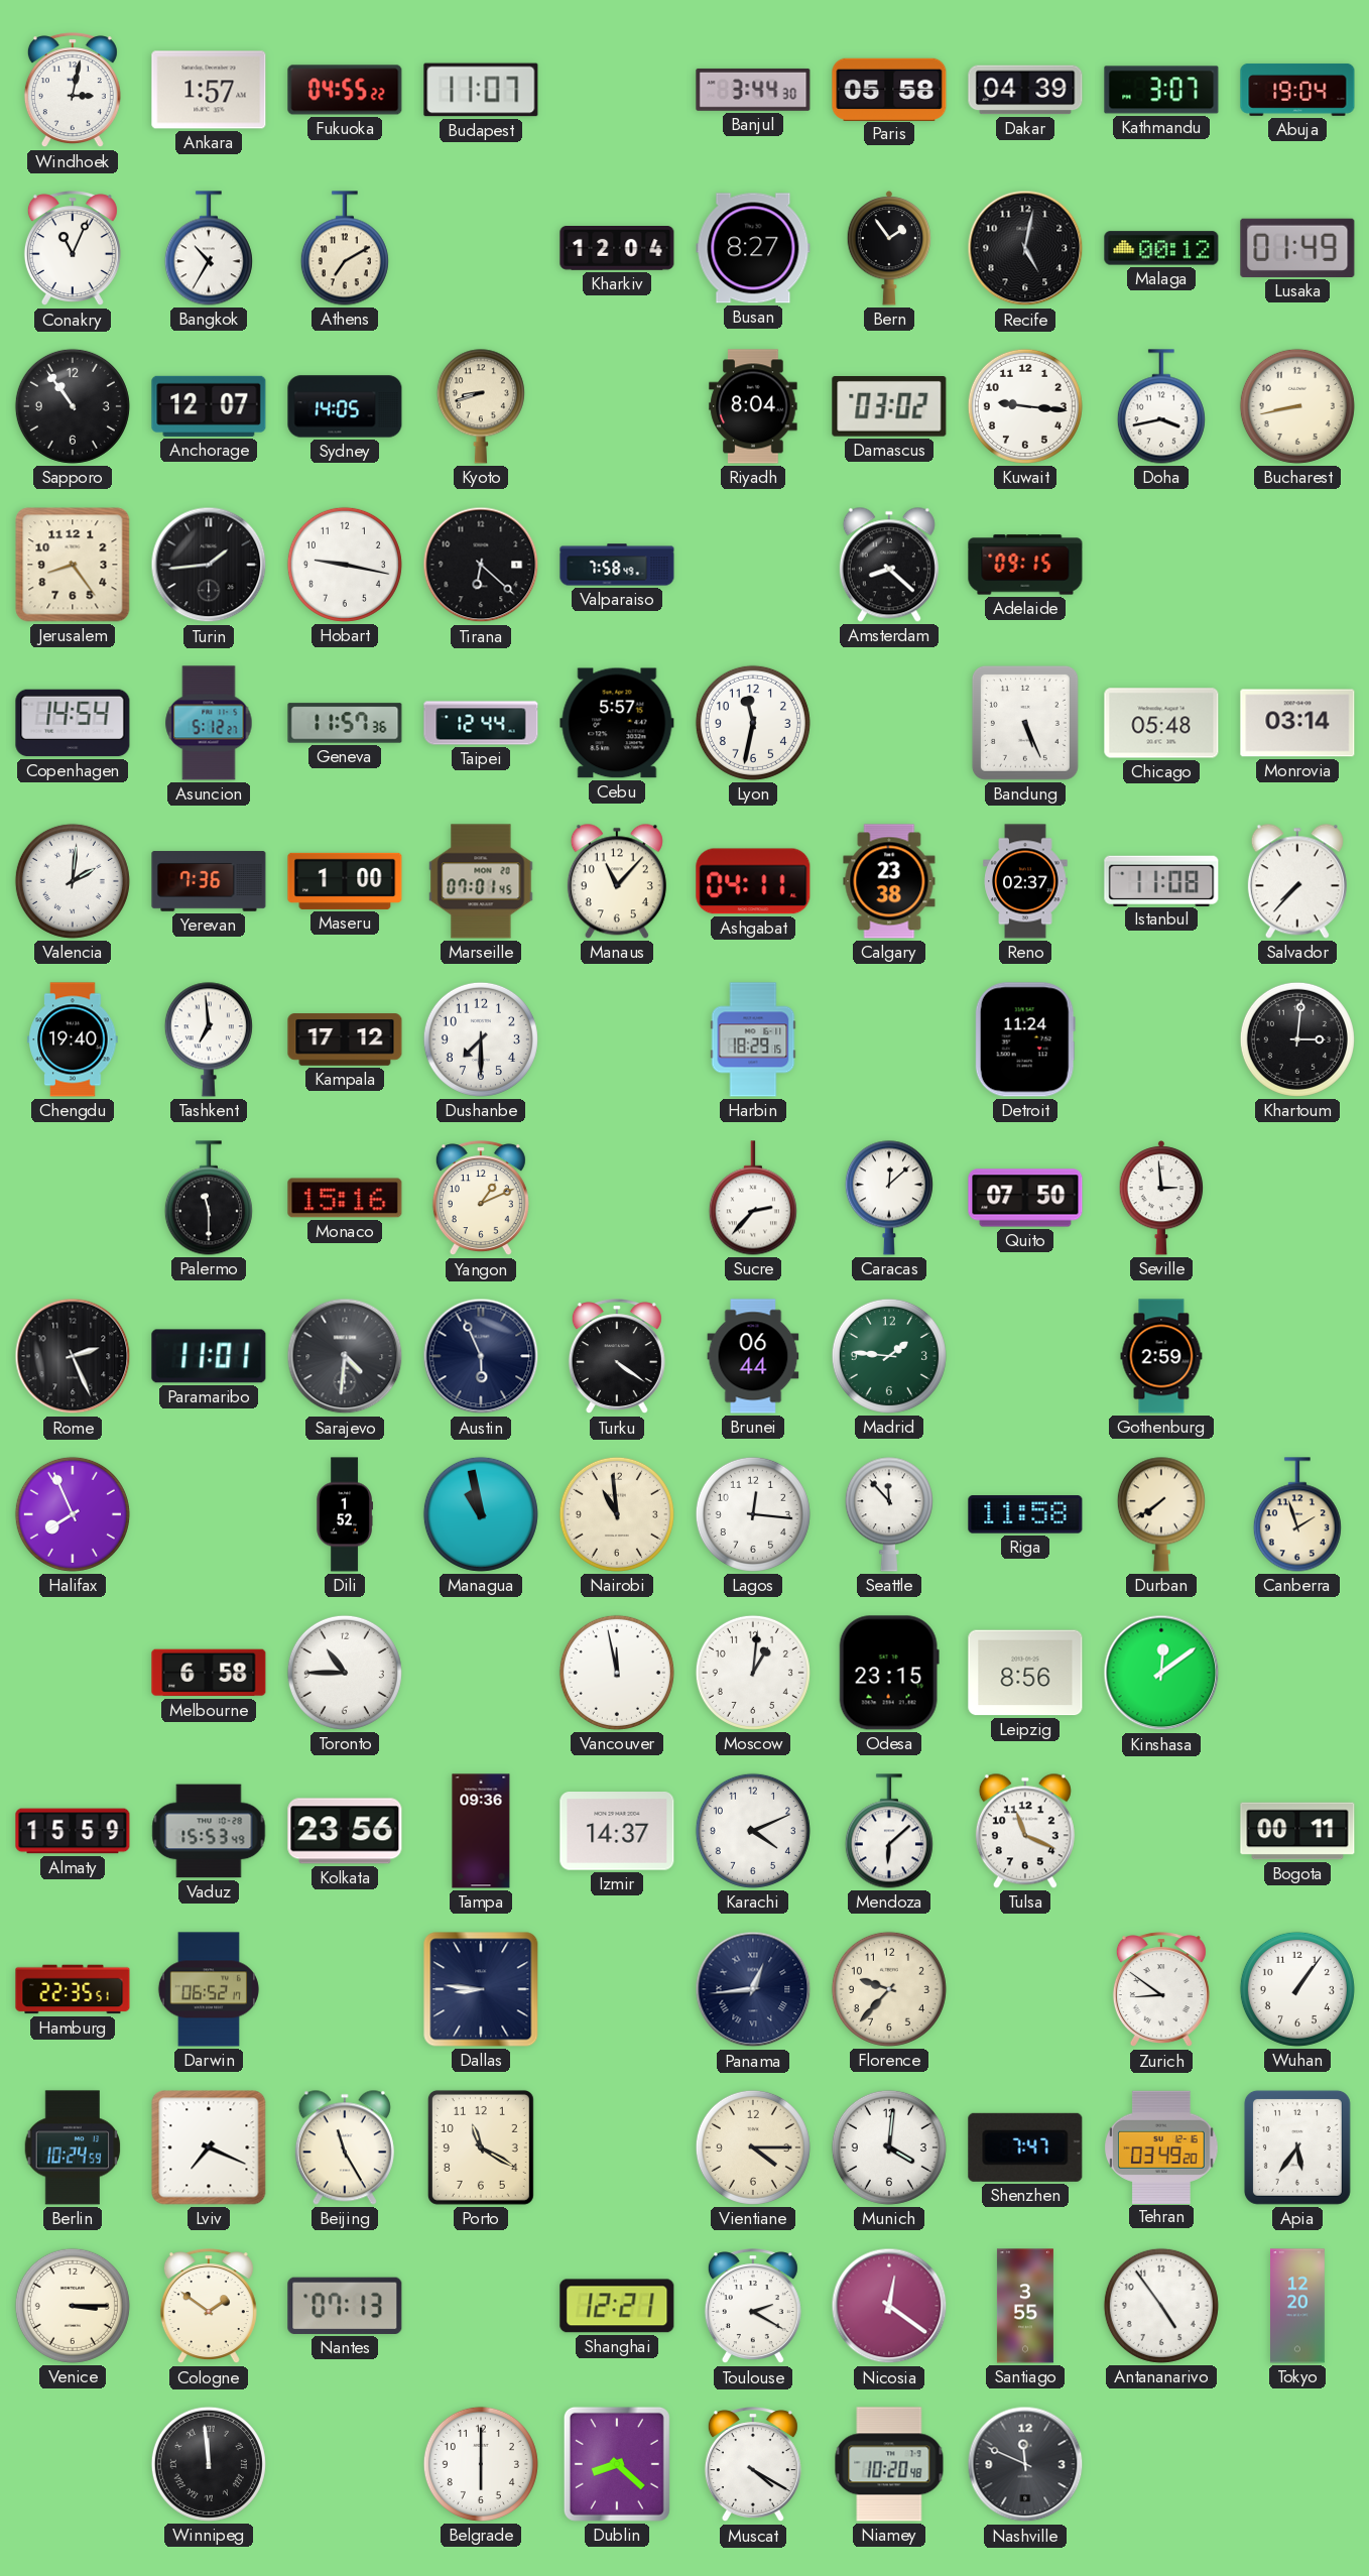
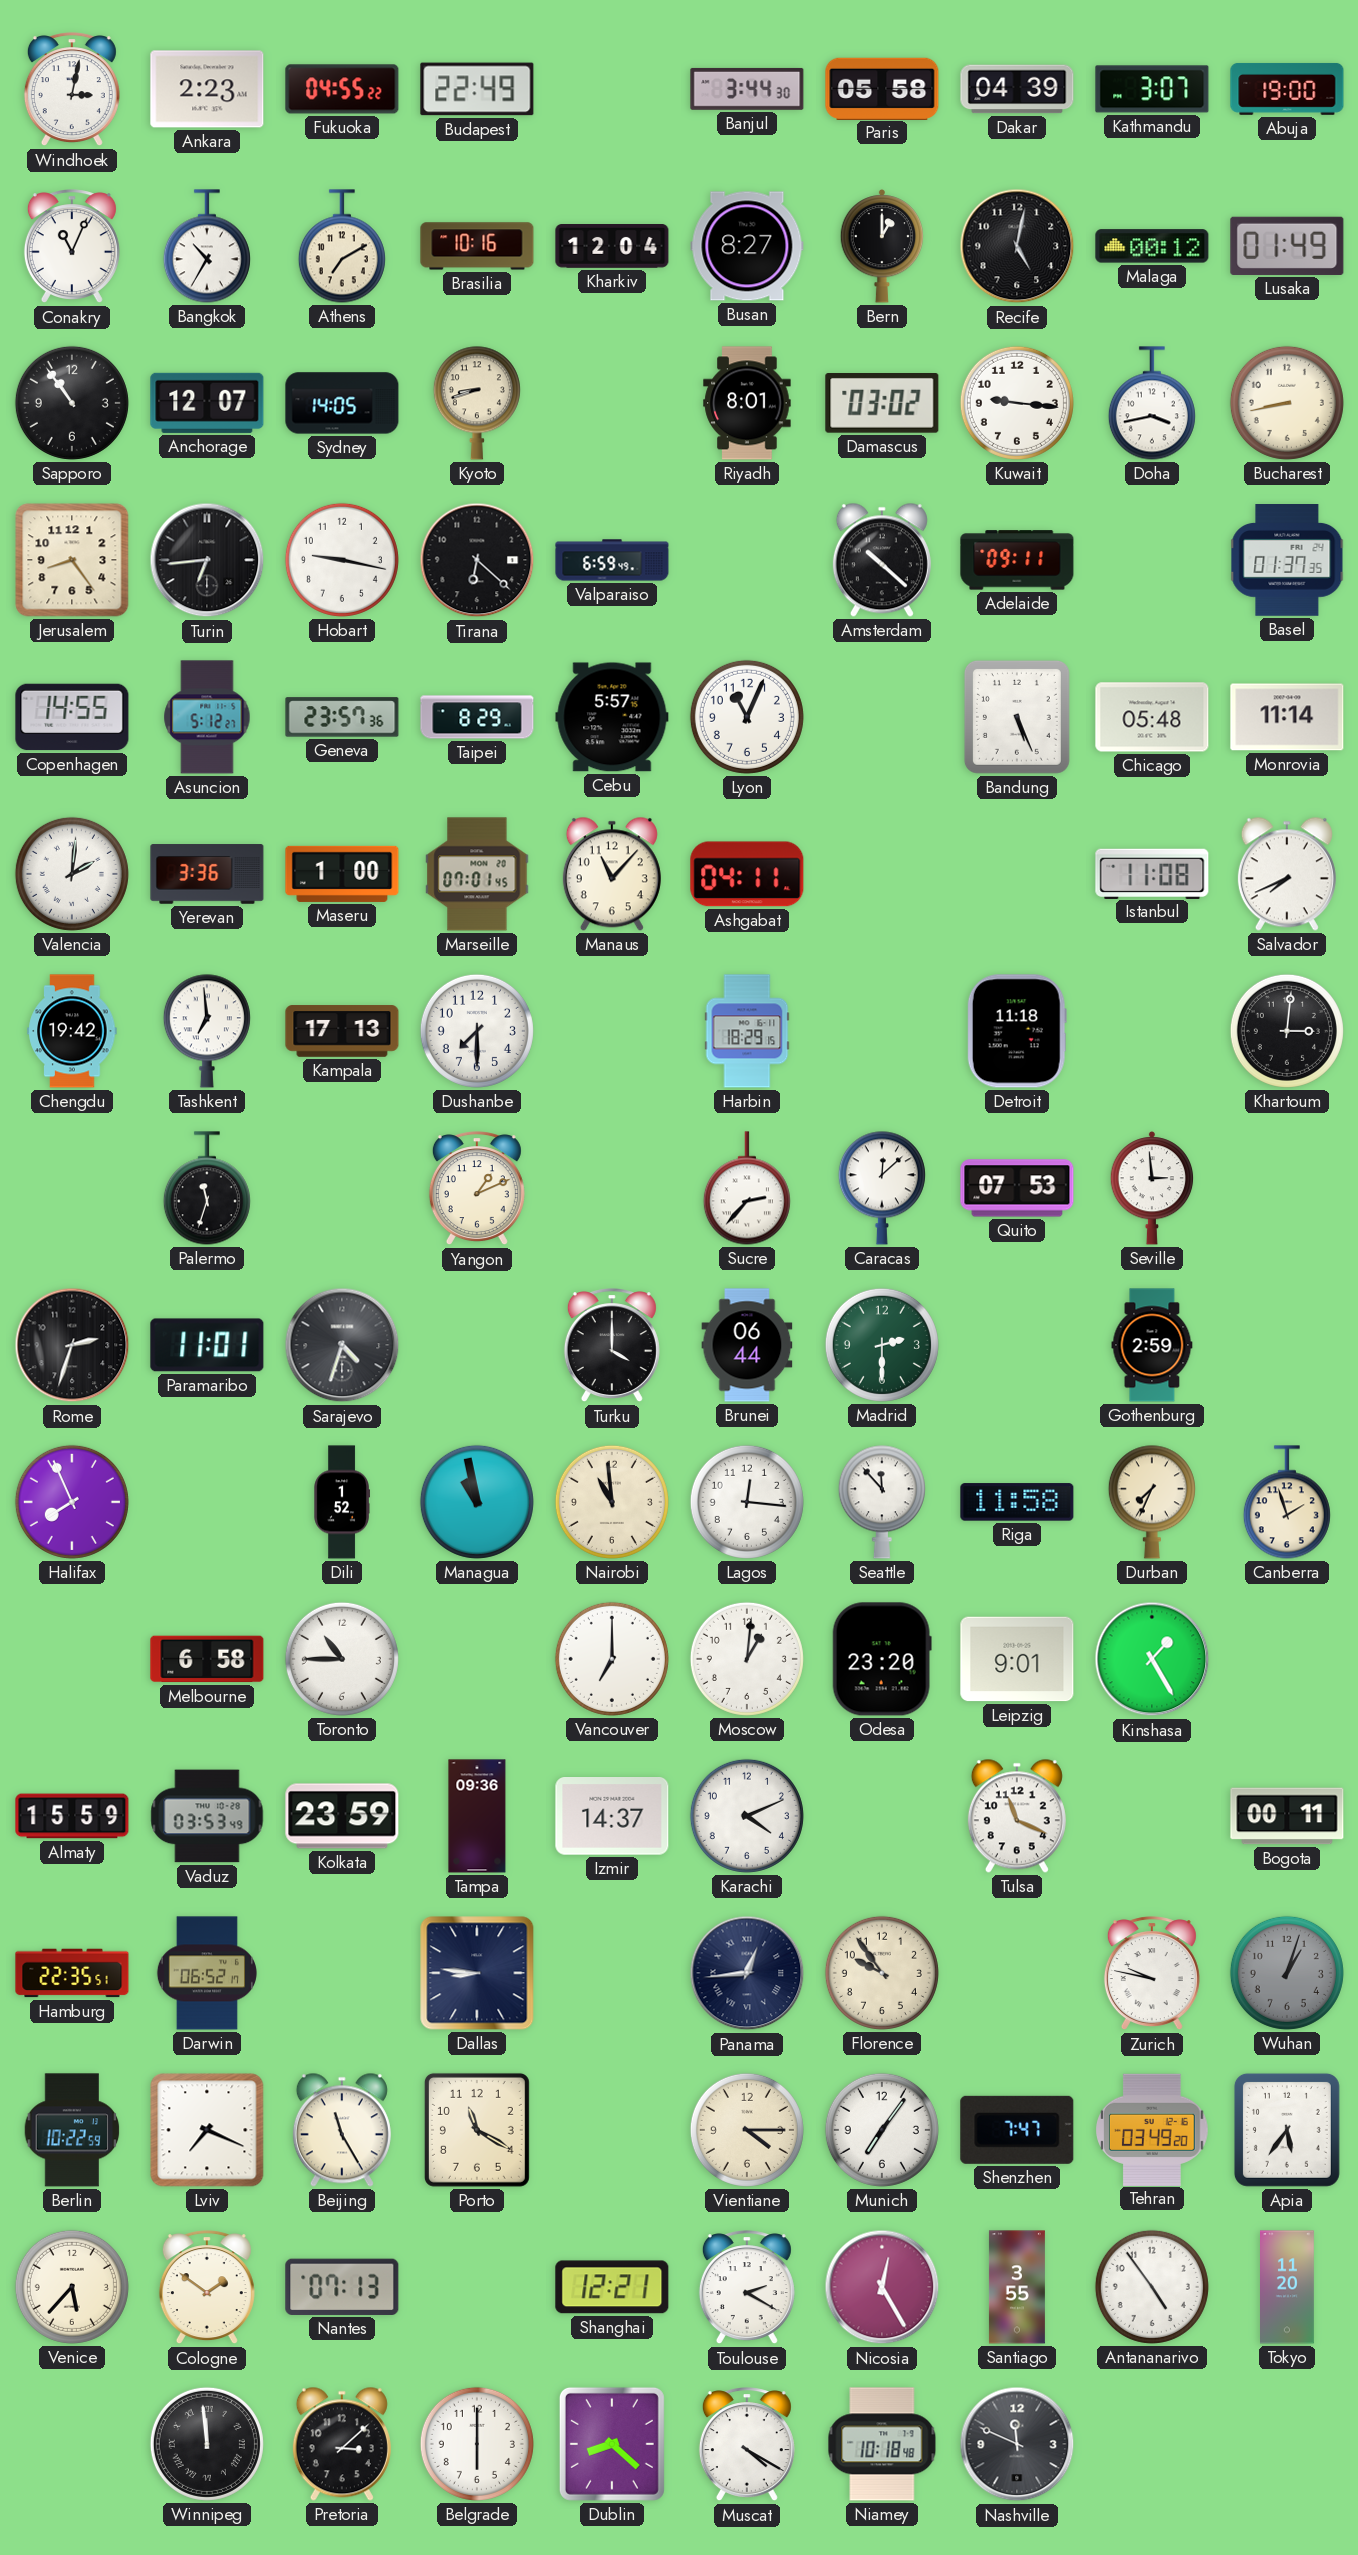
Ankara: 1:57 -> 2:23 (207, 89)
Budapest: 11:07 -> 22:49 (477, 89)
Abuja: 19:04 -> 19:00 (1287, 89)
Brasilia: none -> 10:16 (477, 246)
Bern: 1:54 -> 1:00 (882, 246)
Riyadh: 8:04 -> 8:01 (747, 403)
Turin: 1:44 -> 6:44 (207, 560)
Valparaiso: 7:58 -> 6:59 (612, 560)
Amsterdam: 8:22 -> 10:22 (882, 560)
Adelaide: 09:15 -> 09:11 (1017, 560)
Basel: none -> 01:37 (1287, 561)
Copenhagen: 14:54 -> 14:55 (72, 717)
Geneva: 11:57 -> 23:57 (342, 717)
Taipei: 12:44 -> 8:29 (477, 717)
Lyon: 11:32 -> 11:04 (747, 717)
Monrovia: 03:14 -> 11:14 (1287, 717)
Yerevan: 7:36 -> 3:36 (207, 874)
Calgary: 23:38 -> none (889, 881)
Reno: 02:37 -> none (1025, 881)
Salvador: 7:37 -> 7:41 (1287, 874)
Chengdu: 19:40 -> 19:42 (72, 1031)
Kampala: 17:12 -> 17:13 (342, 1031)
Detroit: 11:24 -> 11:18 (1017, 1031)
Palermo: 11:30 -> 11:33 (207, 1188)
Monaco: 15:16 -> none (345, 1198)
Quito: 07:50 -> 07:53 (1017, 1188)
Rome: 2:26 -> 2:33 (72, 1345)
Sarajevo: 4:31 -> 4:33 (342, 1345)
Austin: 5:56 -> none (481, 1356)
Turku: 4:21 -> 4:00 (612, 1346)
Madrid: 1:46 -> 2:30 (882, 1345)
Durban: 7:39 -> 7:34 (1152, 1502)
Vancouver: 11:58 -> 7:00 (612, 1659)
Odesa: 23:15 -> 23:20 (882, 1659)
Leipzig: 8:56 -> 9:01 (1017, 1659)
Kinshasa: 12:09 -> 1:25 (1152, 1659)
Vaduz: 15:53 -> 03:53 (207, 1816)
Kolkata: 23:56 -> 23:59 (342, 1816)
Mendoza: 6:08 -> none (889, 1831)
Florence: 9:37 -> 9:54 (882, 1973)
Zurich: 8:51 -> 9:47 (1152, 1974)
Wuhan: 1:06 -> 1:03 (1287, 1973)
Wuhan dial: white -> grey (1287, 1973)
Berlin: 10:24 -> 10:22 (72, 2130)
Munich: 4:01 -> 7:06 (882, 2130)
Venice: 3:15 -> 5:37 (72, 2287)
Nicosia: 12:21 -> 12:25 (882, 2287)
Tokyo: 12:20 -> 11:20 (1288, 2287)
Pretoria: none -> 3:08 (342, 2444)
Niamey: 10:20 -> 10:18 (882, 2444)
